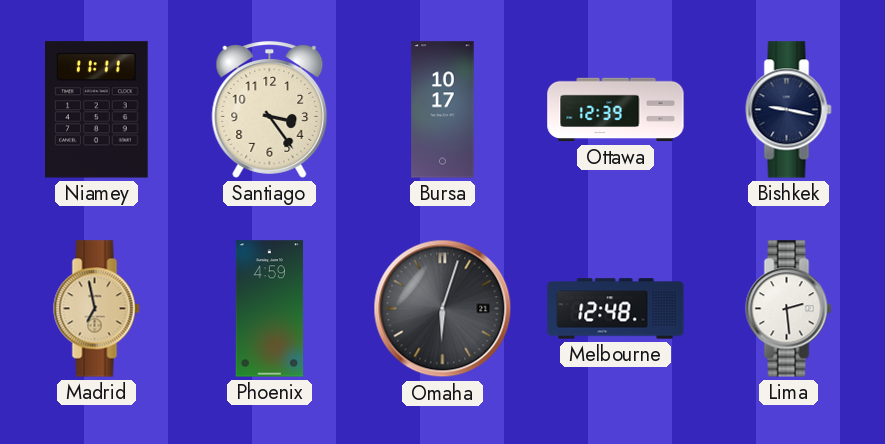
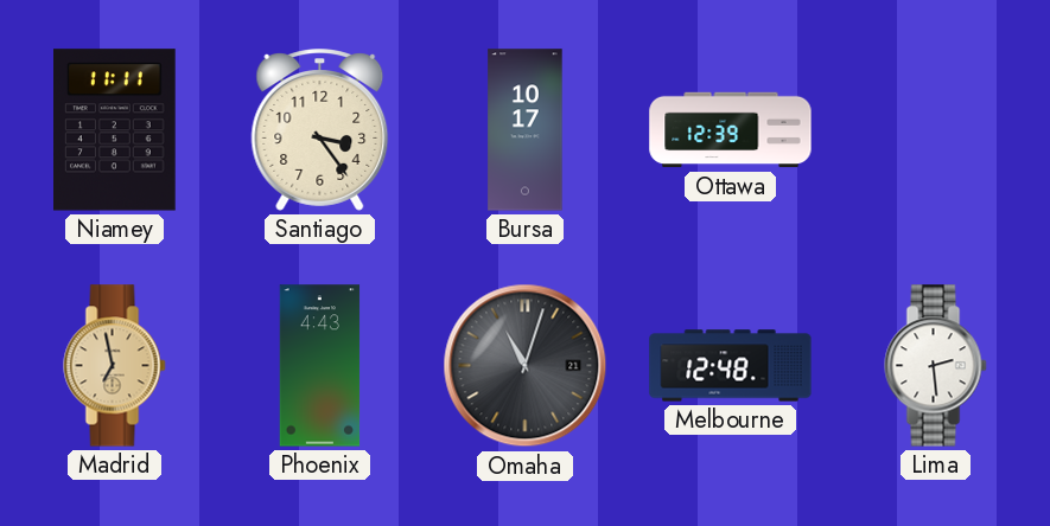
Bishkek: 9:17 -> none (789, 110)
Phoenix: 4:59 -> 4:43 (320, 366)
Omaha: 6:03 -> 11:03 (526, 366)
